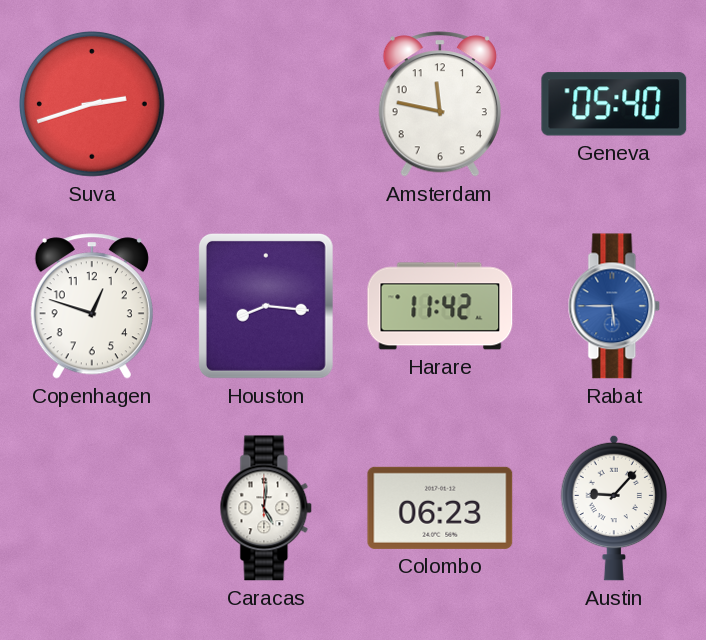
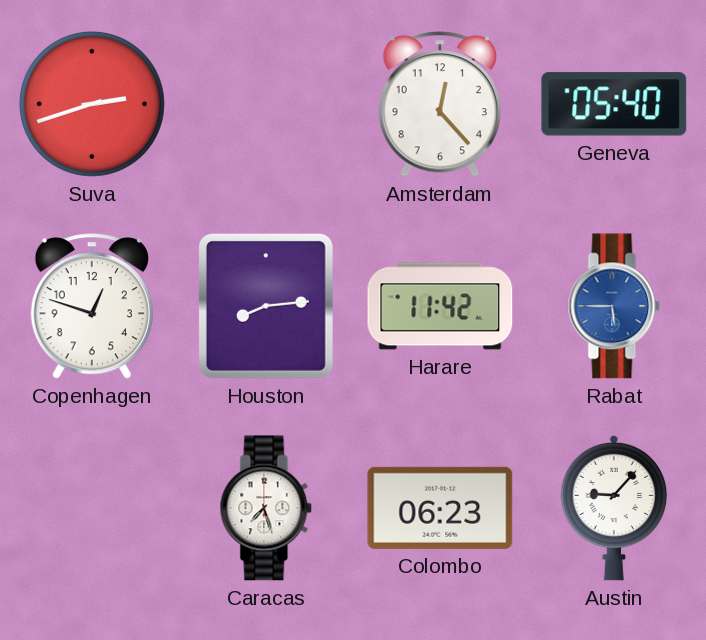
Amsterdam: 11:47 -> 12:23 (440, 104)
Houston: 8:16 -> 8:14 (266, 306)
Caracas: 5:01 -> 7:27 (266, 508)
